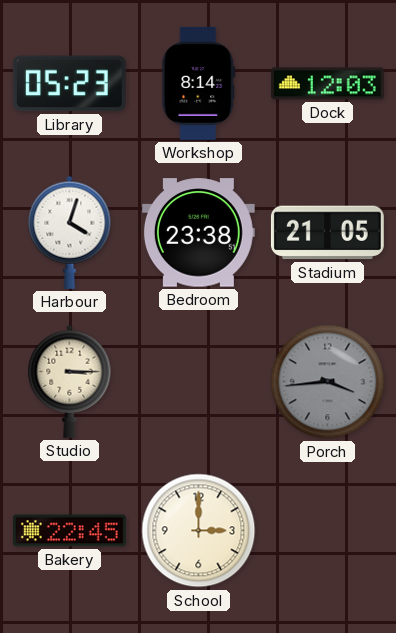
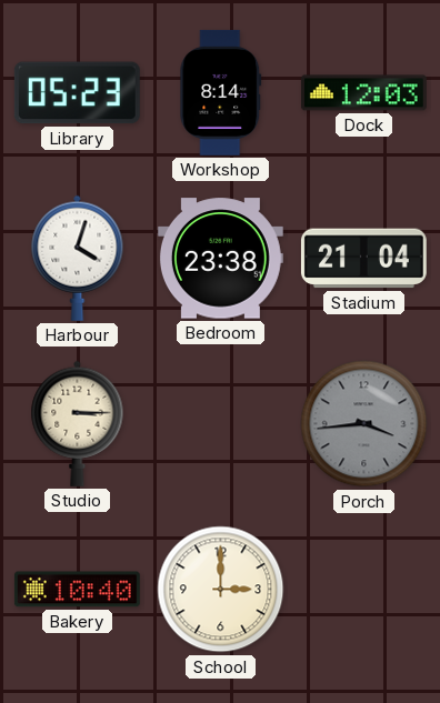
Stadium: 21:05 -> 21:04 (363, 259)
Bakery: 22:45 -> 10:40 (77, 590)
